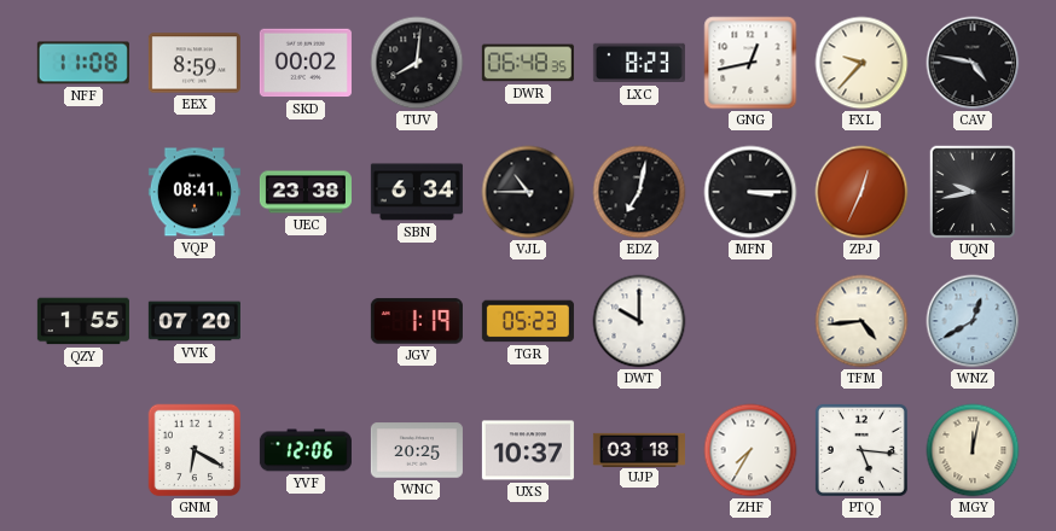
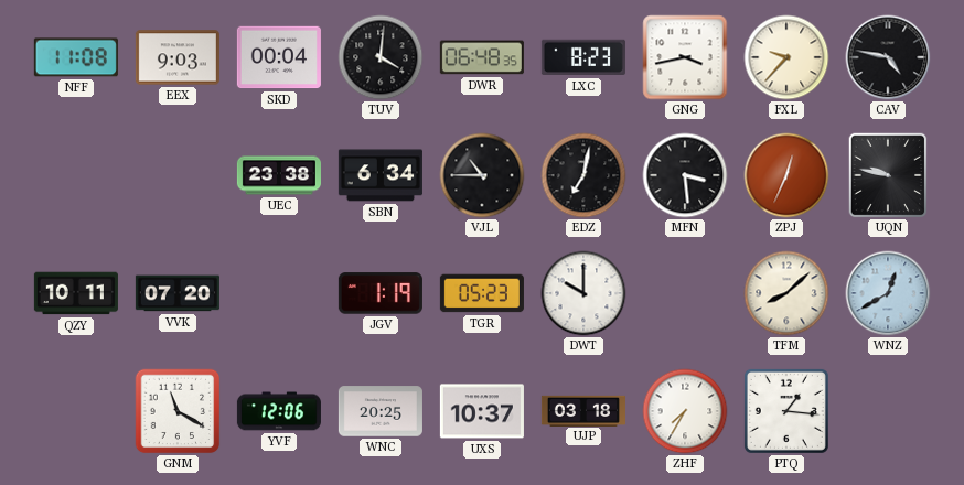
EEX: 8:59 -> 9:03 (178, 57)
SKD: 00:02 -> 00:04 (279, 57)
TUV: 8:01 -> 4:01 (381, 57)
GNG: 12:43 -> 3:43 (685, 57)
VQP: 08:41 -> none (195, 192)
MFN: 3:15 -> 3:29 (685, 175)
UQN: 9:43 -> 9:47 (888, 175)
QZY: 1:55 -> 10:11 (76, 293)
TFM: 4:44 -> 8:08 (786, 293)
GNM: 6:20 -> 11:20 (178, 411)
PTQ: 5:16 -> 1:16 (786, 411)
MGY: 12:02 -> none (973, 450)
